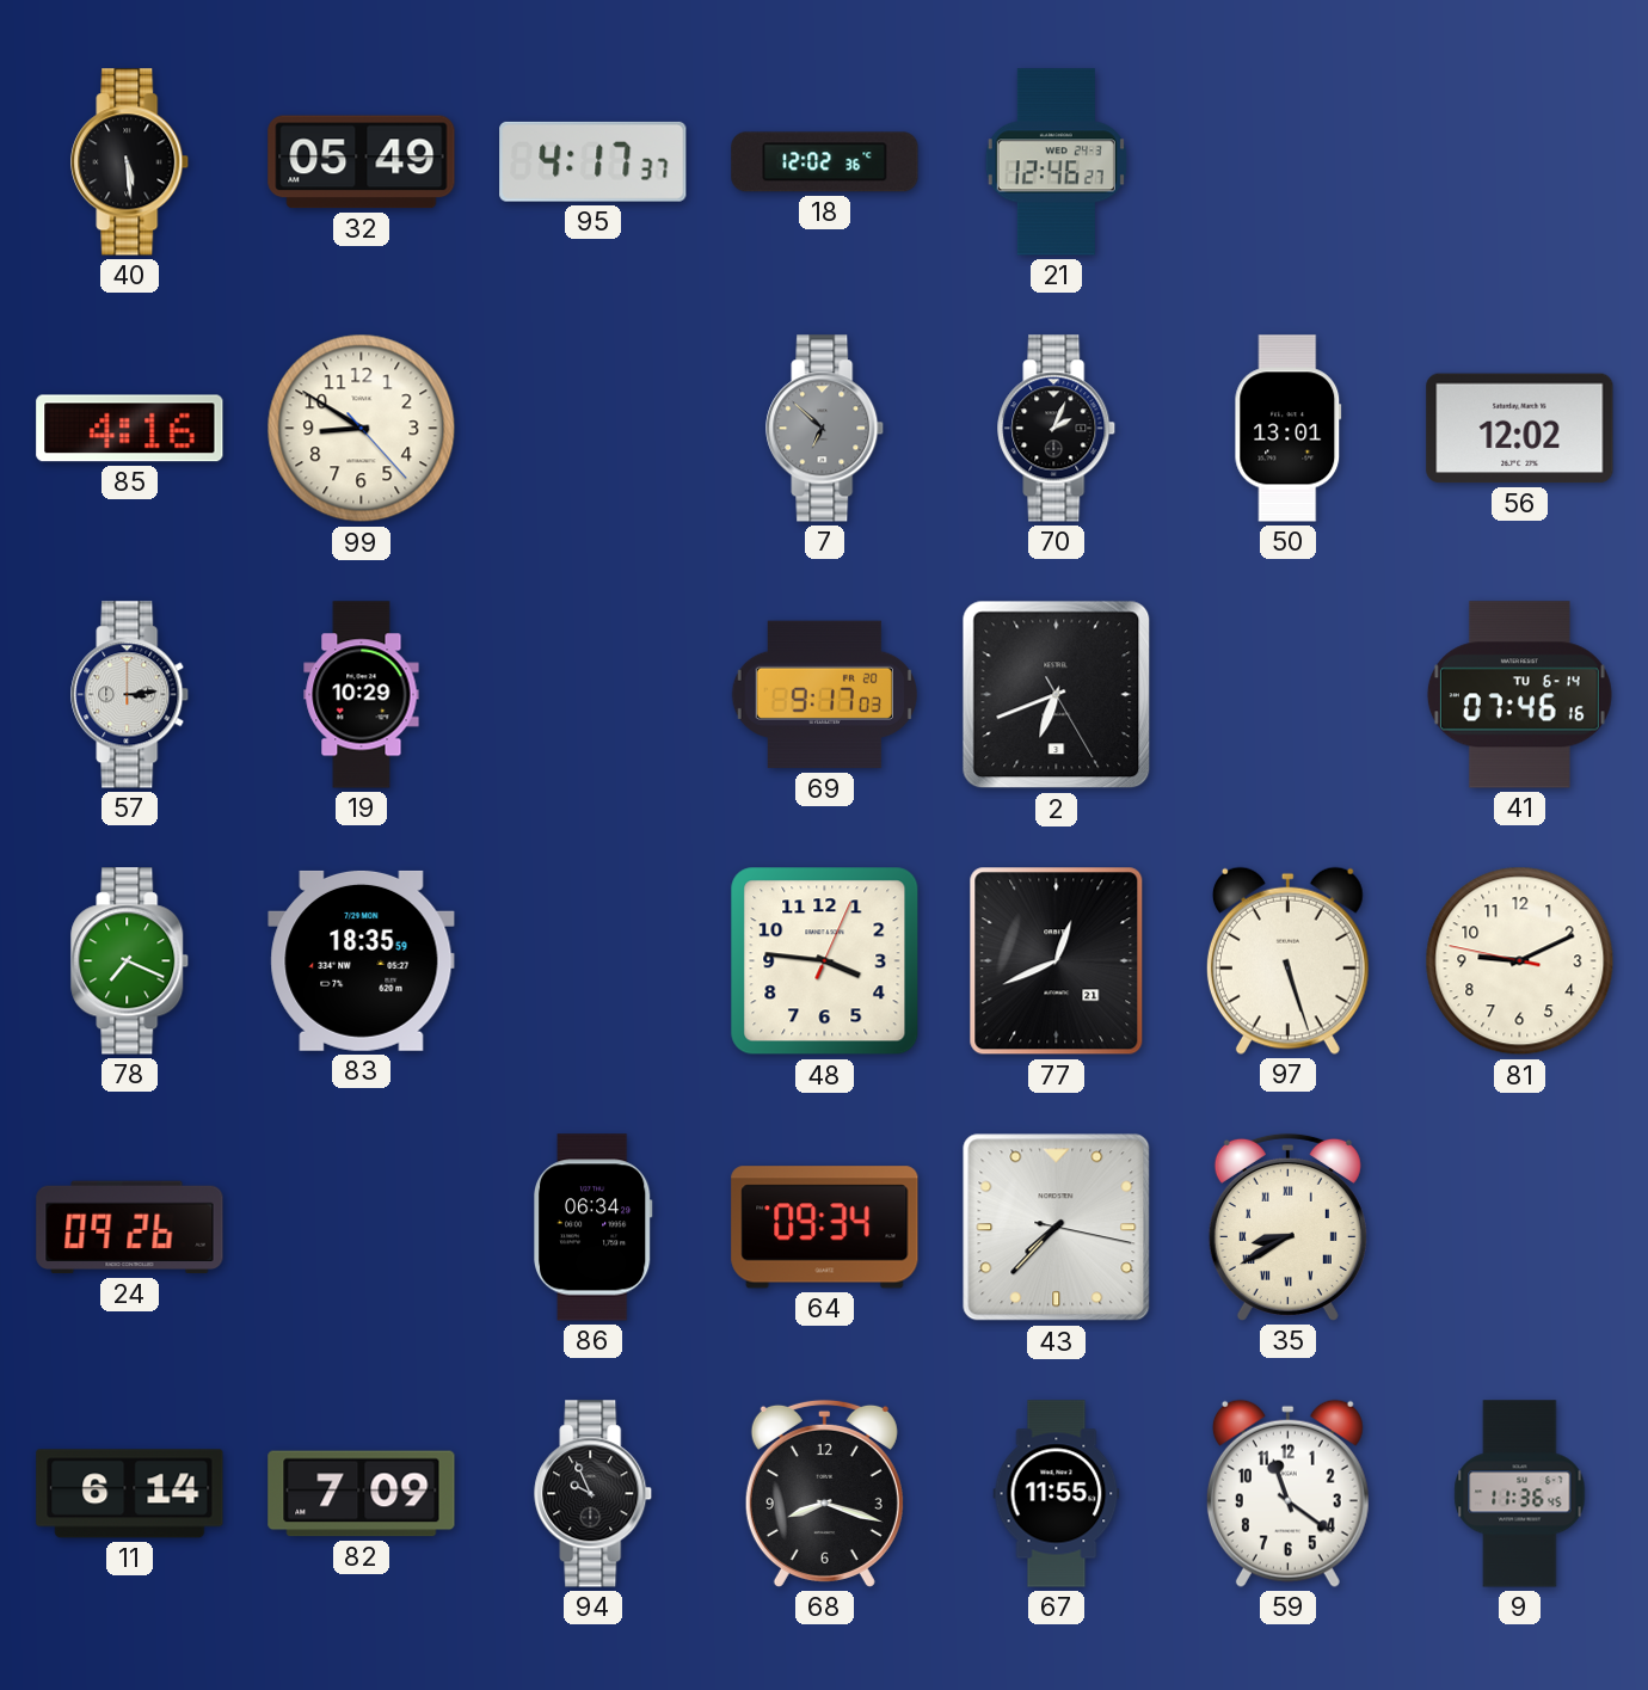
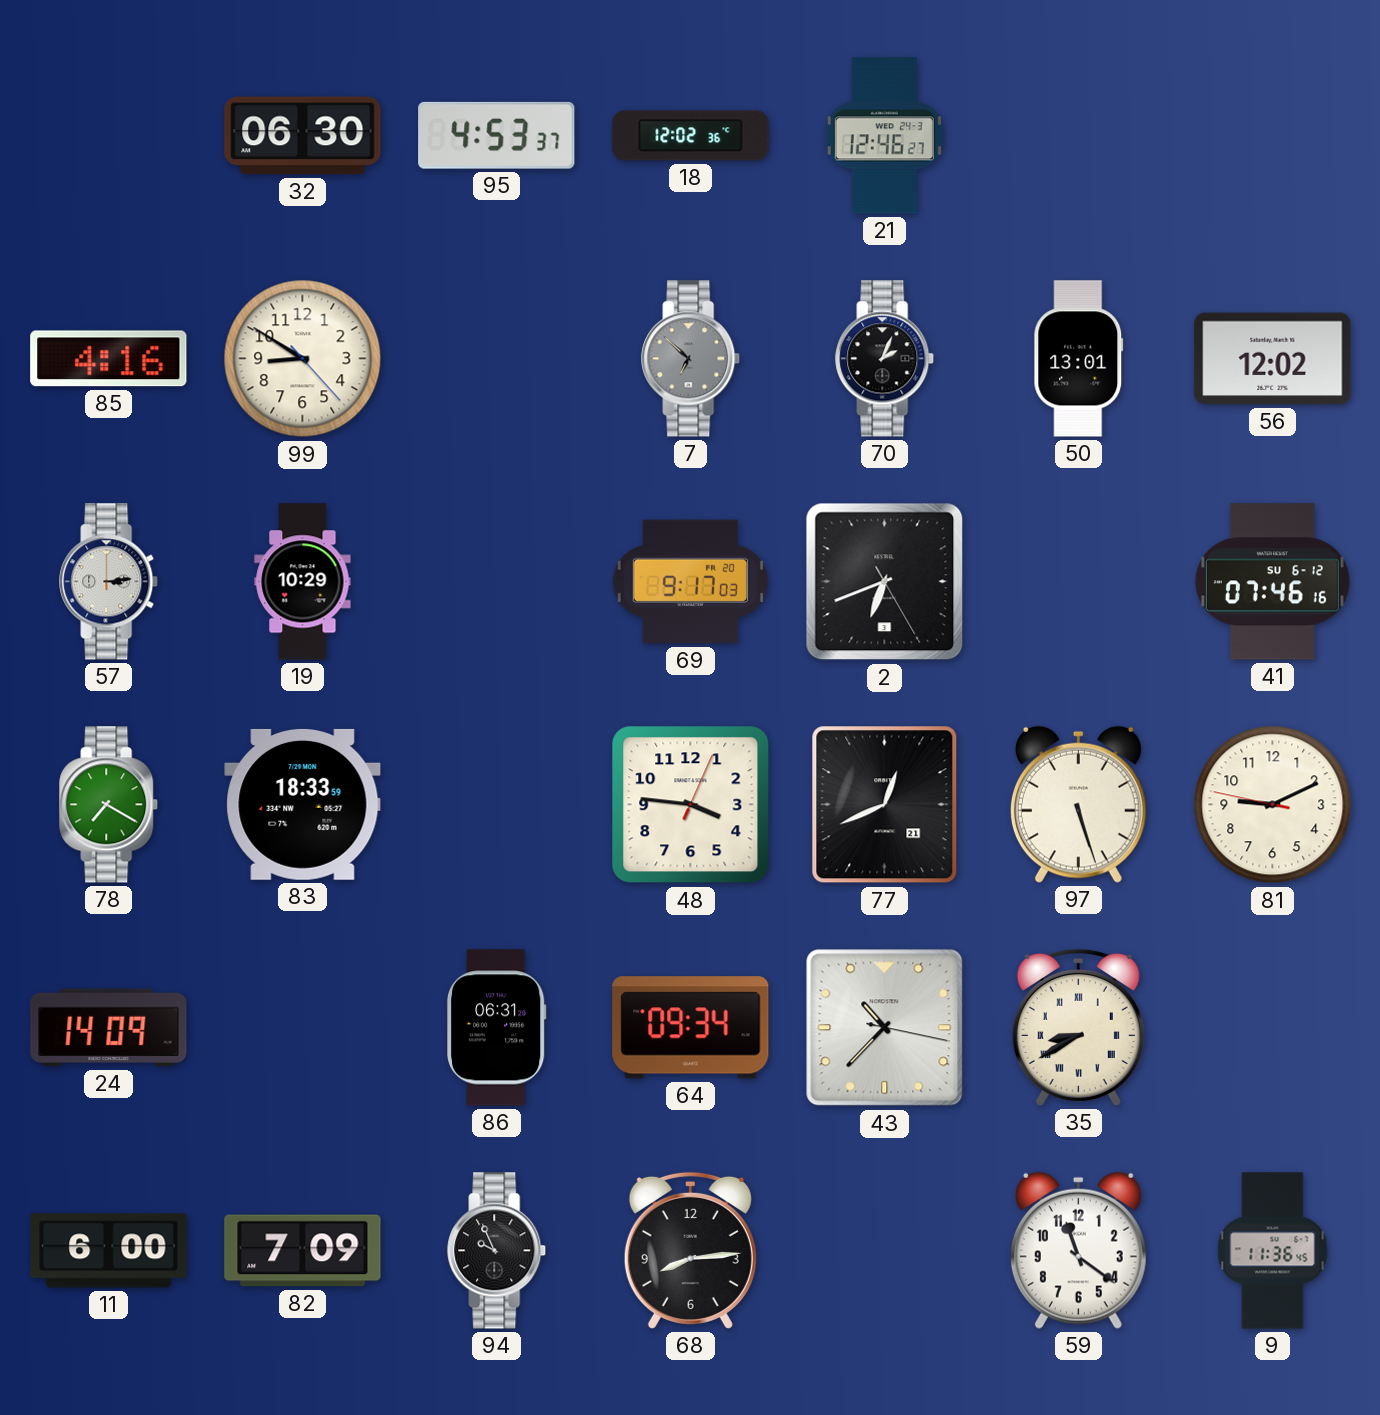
40: 5:29 -> none (130, 162)
32: 05:49 -> 06:30 (303, 136)
95: 4:17 -> 4:53 (497, 135)
41 date: TU 6-14 -> SU 6-12 (1272, 582)
78: 7:19 -> 7:20 (109, 805)
83: 18:35 -> 18:33 (303, 804)
24: 09:26 -> 14:09 (109, 1028)
86: 06:34 -> 06:31 (497, 1028)
43: 7:37 -> 10:37 (885, 1028)
11: 6:14 -> 6:00 (109, 1251)
68: 8:18 -> 8:14 (690, 1250)
67: 11:55 -> none (1057, 1494)
